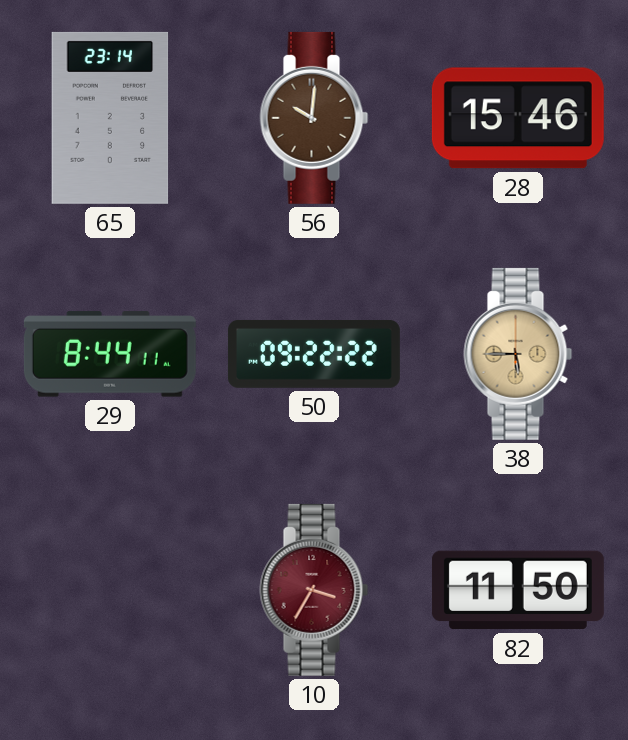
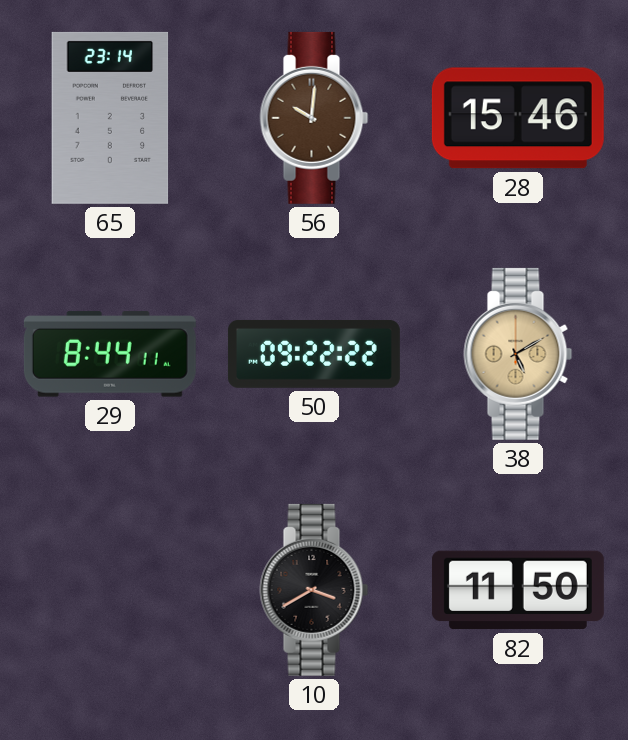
38: 5:45 -> 5:10 (518, 354)
10: 3:35 -> 3:40 (314, 590)
10 dial: burgundy -> black (314, 590)
